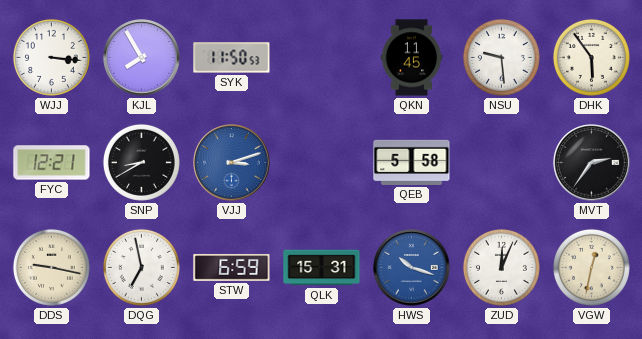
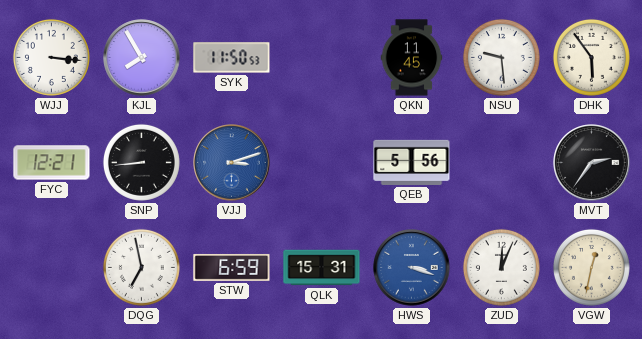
SNP: 8:40 -> 8:44 (141, 162)
QEB: 5:58 -> 5:56 (412, 162)
DDS: 9:17 -> none (51, 267)
HWS: 10:18 -> 3:18 (412, 268)
